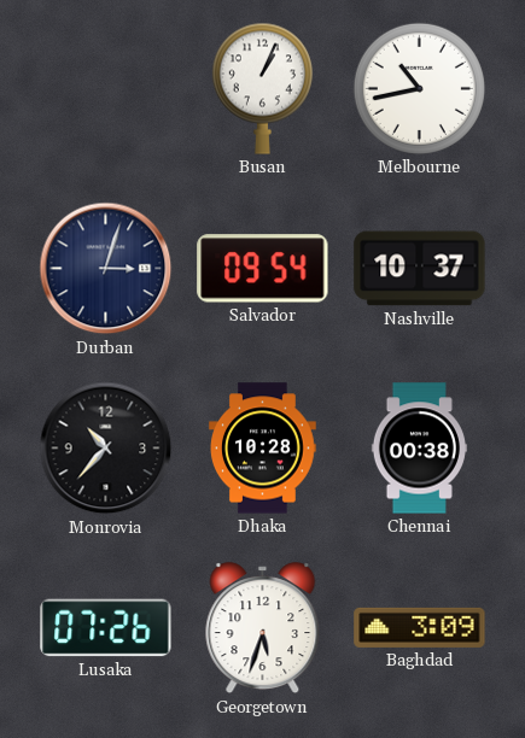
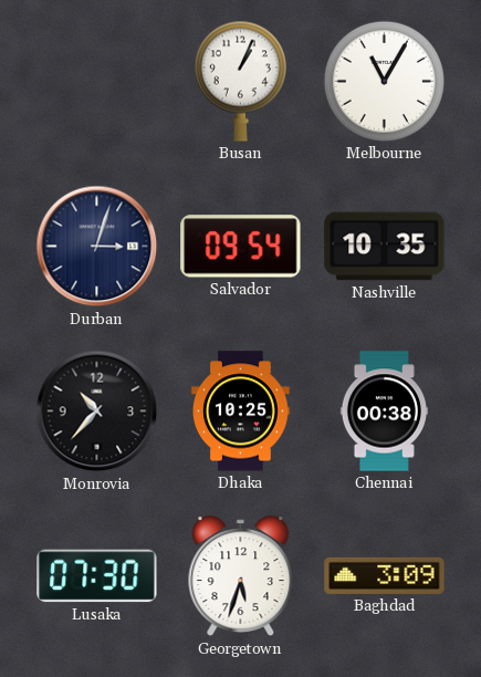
Melbourne: 10:43 -> 11:05 (384, 81)
Nashville: 10:37 -> 10:35 (385, 247)
Dhaka: 10:28 -> 10:25 (241, 412)
Lusaka: 07:26 -> 07:30 (97, 576)
